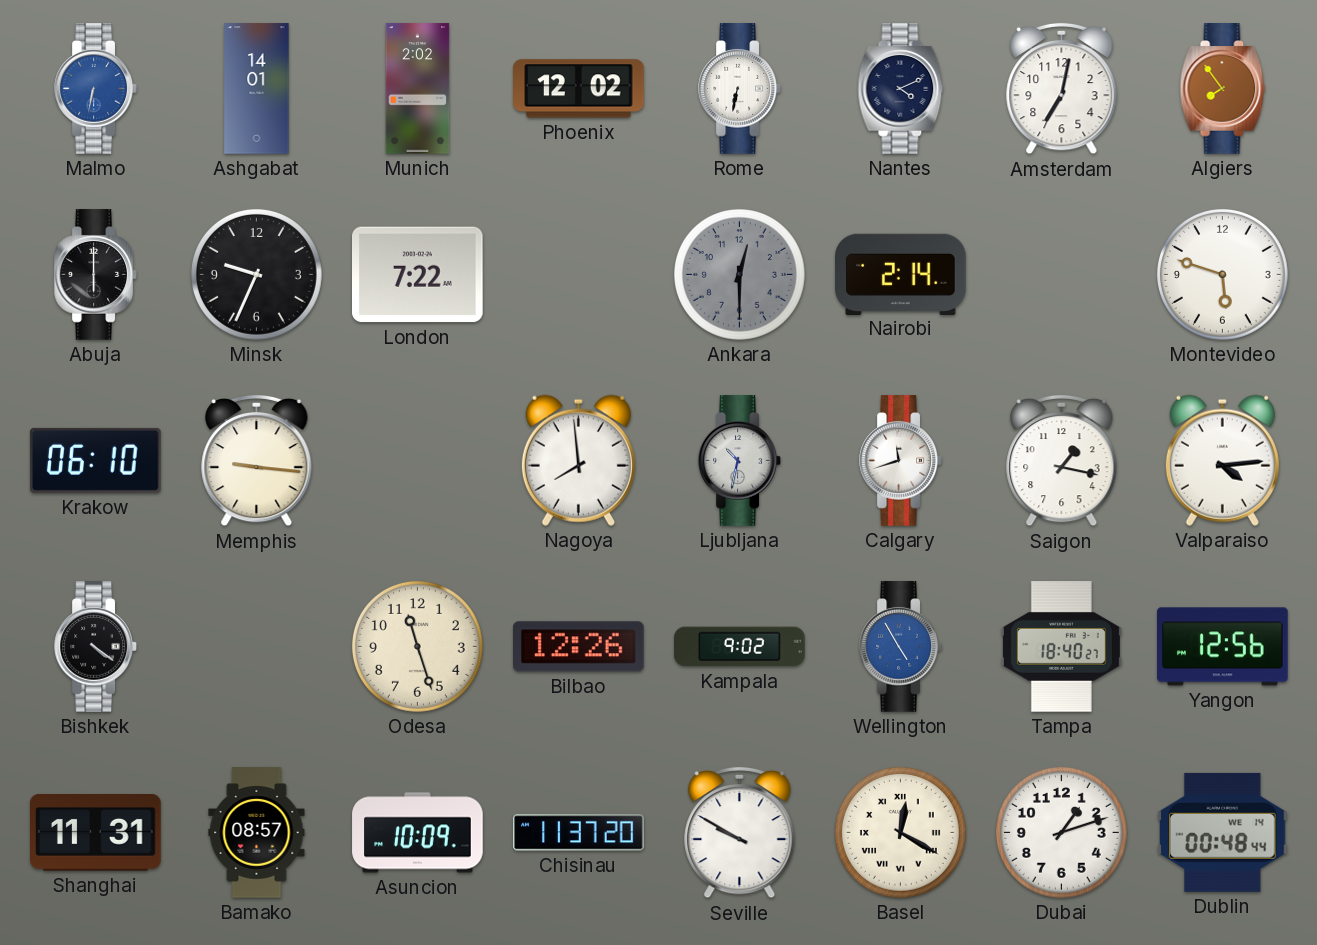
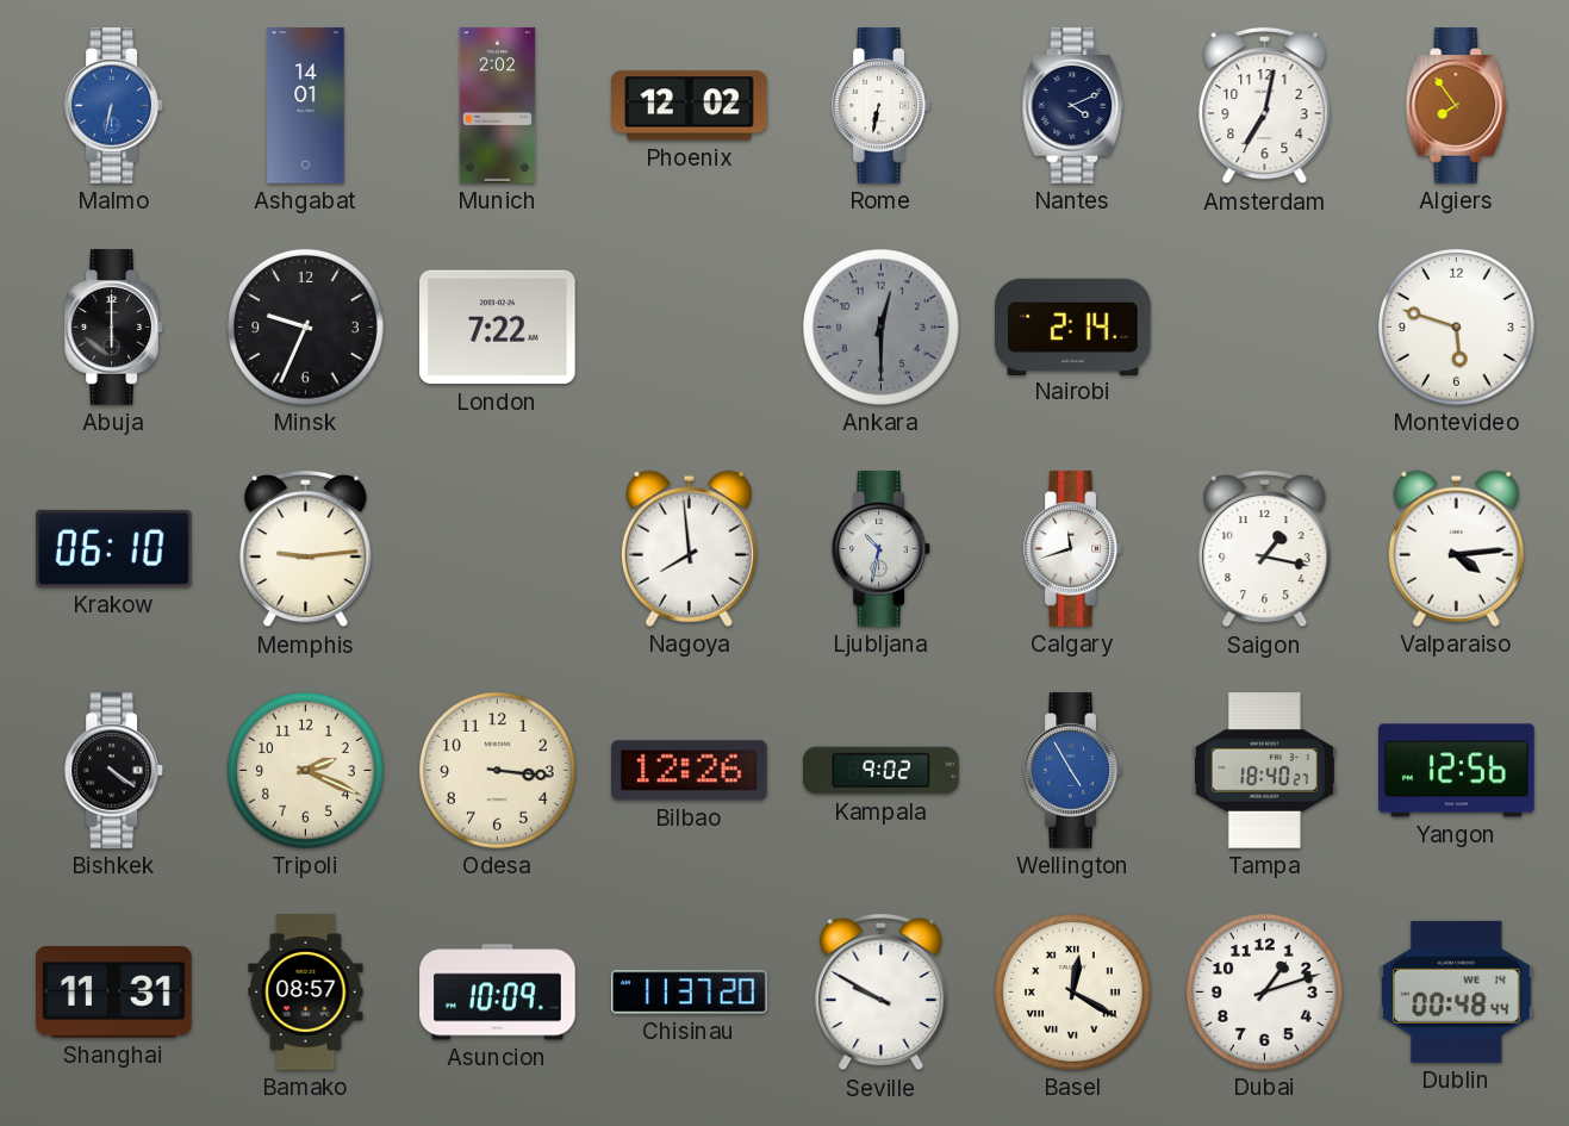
Memphis: 9:16 -> 9:14 (306, 549)
Tripoli: none -> 2:19 (305, 770)
Odesa: 11:27 -> 3:16 (497, 770)
